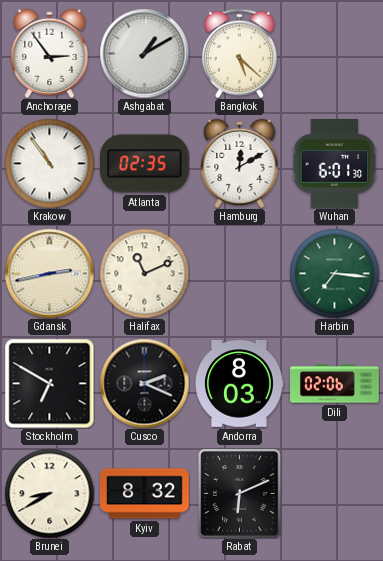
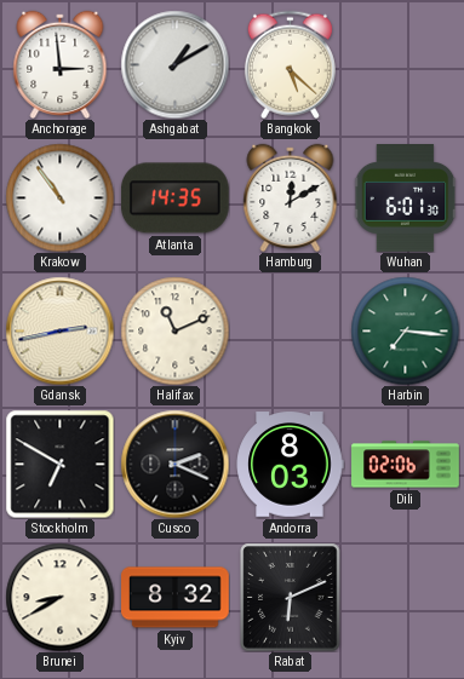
Anchorage: 2:54 -> 2:59 (61, 64)
Atlanta: 02:35 -> 14:35 (174, 198)
